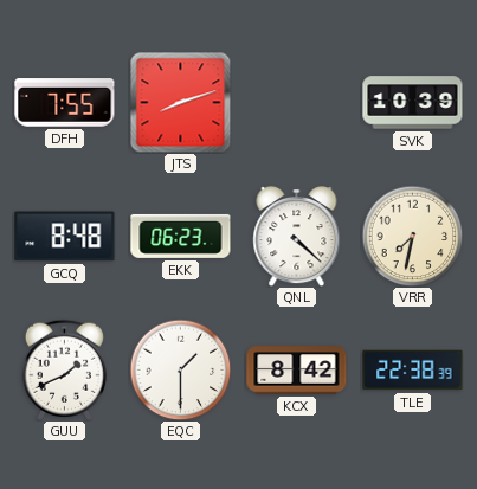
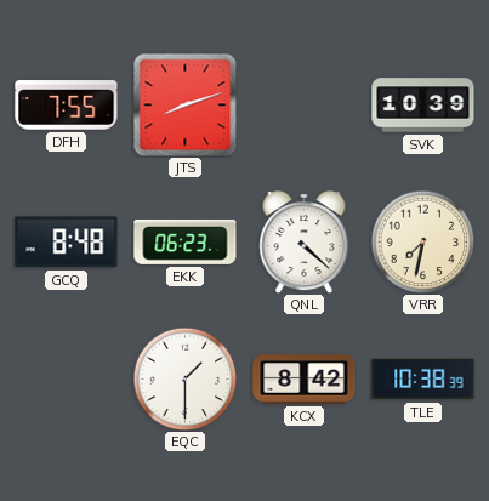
GUU: 1:41 -> none (64, 369)
TLE: 22:38 -> 10:38 (423, 380)
